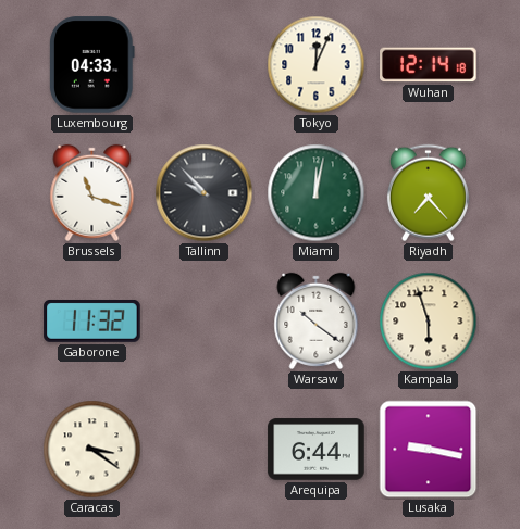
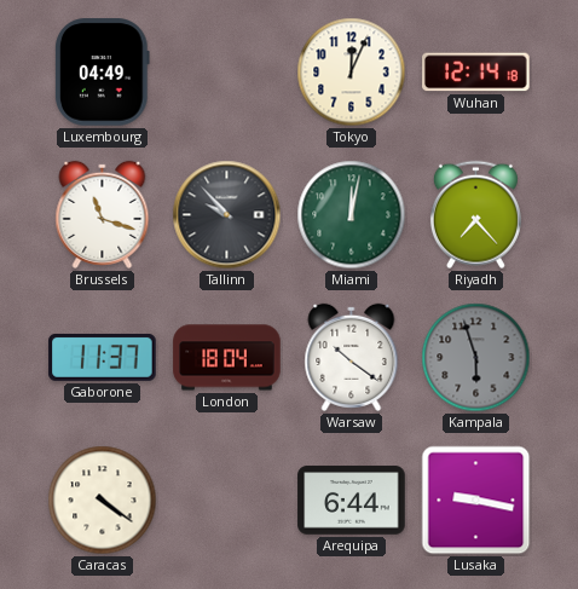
Luxembourg: 04:33 -> 04:49 (102, 73)
Gaborone: 11:32 -> 11:37 (103, 357)
London: none -> 18:04 (227, 358)
Kampala dial: cream -> grey (476, 358)
Caracas: 3:21 -> 4:21 (103, 501)
